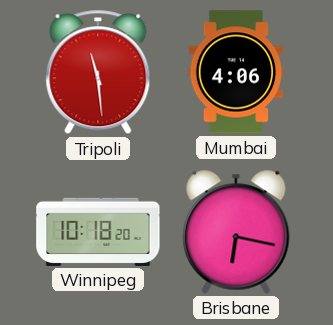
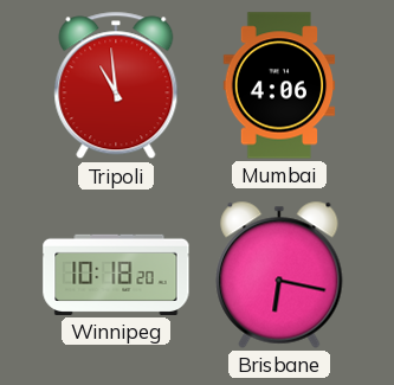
Tripoli: 11:29 -> 10:59 (116, 85)
